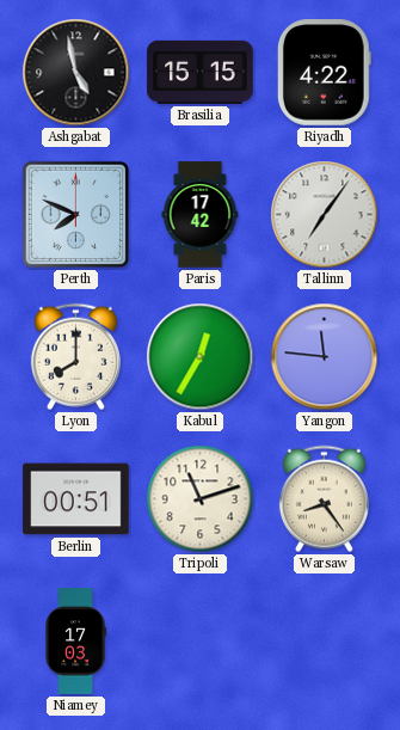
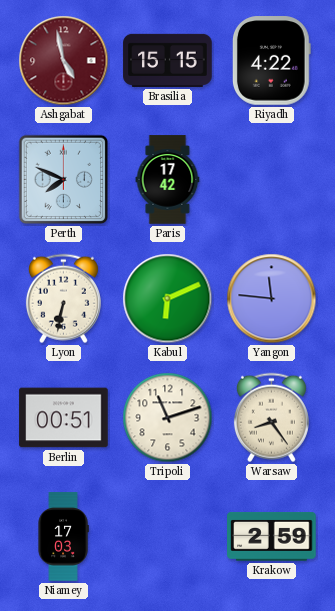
Ashgabat dial: black -> burgundy (64, 61)
Tallinn: 7:06 -> none (325, 215)
Lyon: 8:00 -> 6:32 (63, 299)
Kabul: 12:35 -> 6:11 (168, 299)
Krakow: none -> 2:59 (272, 537)
